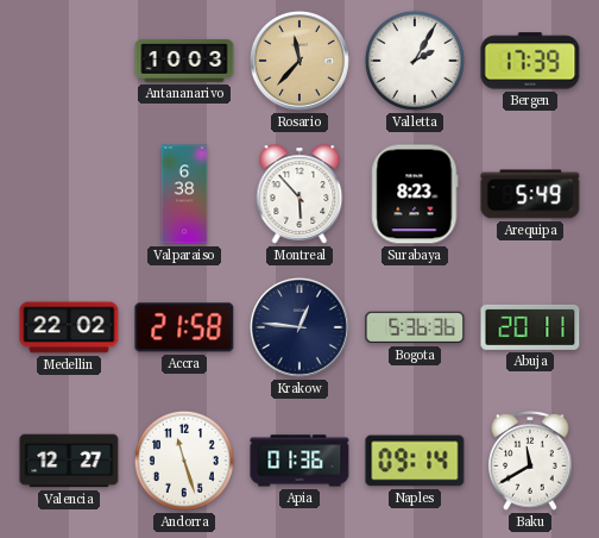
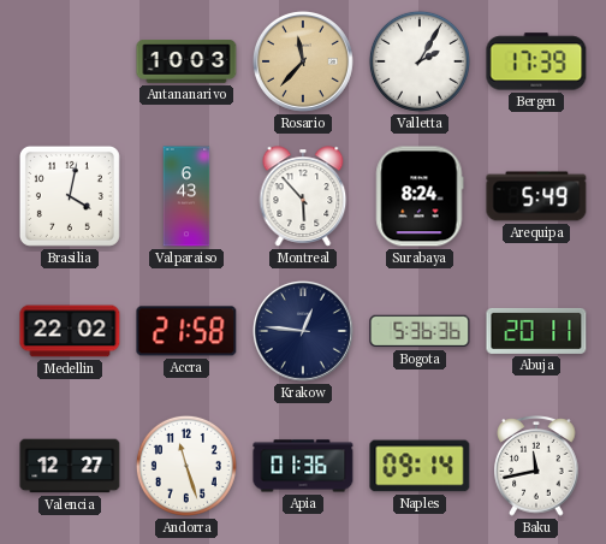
Brasilia: none -> 4:02 (70, 196)
Valparaiso: 6:38 -> 6:43 (186, 196)
Surabaya: 8:23 -> 8:24 (420, 196)
Baku: 11:40 -> 11:43 (536, 467)
